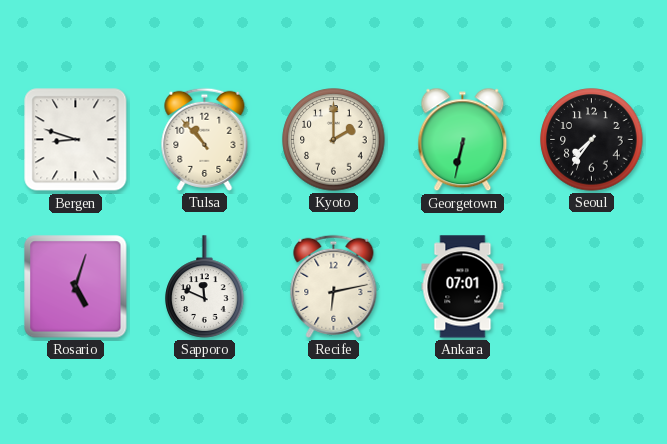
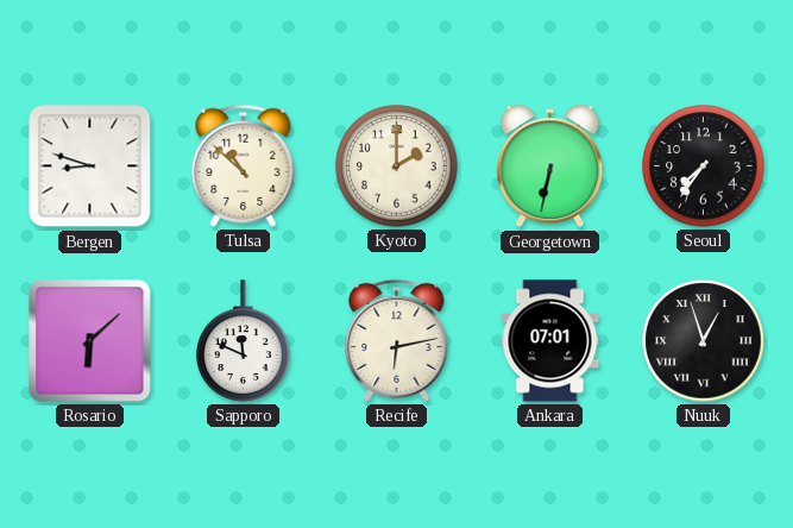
Tulsa: 10:53 -> 10:52 (244, 165)
Rosario: 5:03 -> 6:08 (90, 341)
Nuuk: none -> 12:57 (704, 341)
